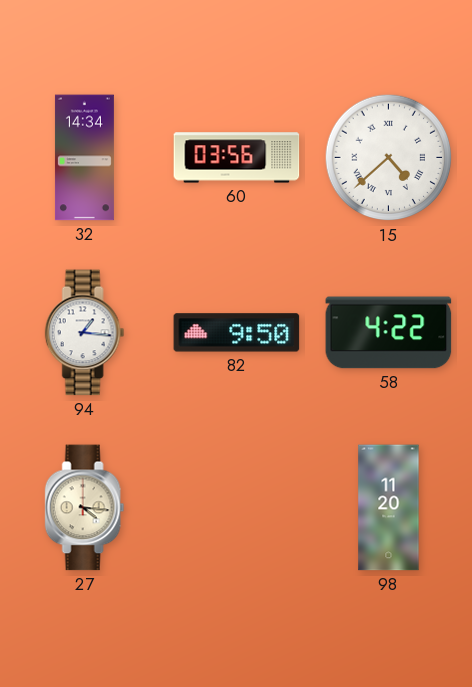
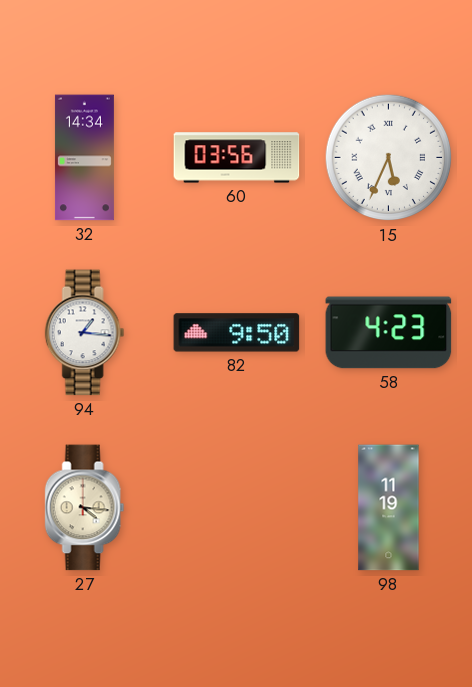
15: 4:38 -> 5:34 (389, 158)
58: 4:22 -> 4:23 (389, 333)
98: 11:20 -> 11:19 (389, 508)
